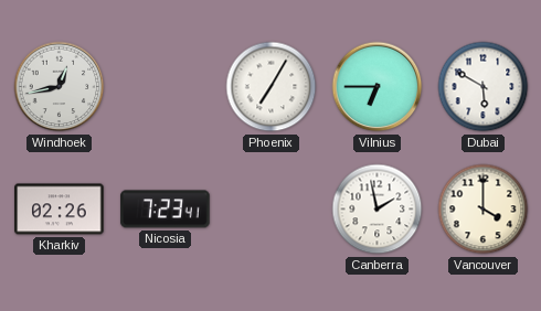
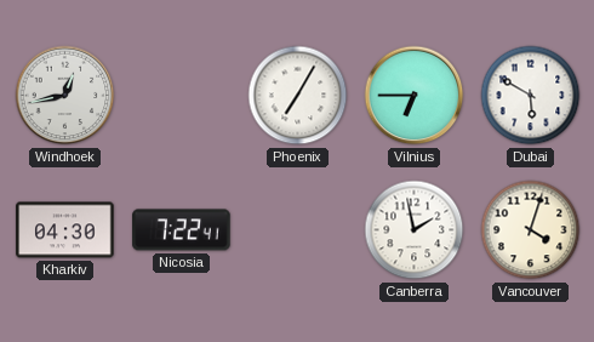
Kharkiv: 02:26 -> 04:30 (65, 230)
Nicosia: 7:23 -> 7:22 (182, 230)
Vancouver: 4:00 -> 4:03 (531, 230)
